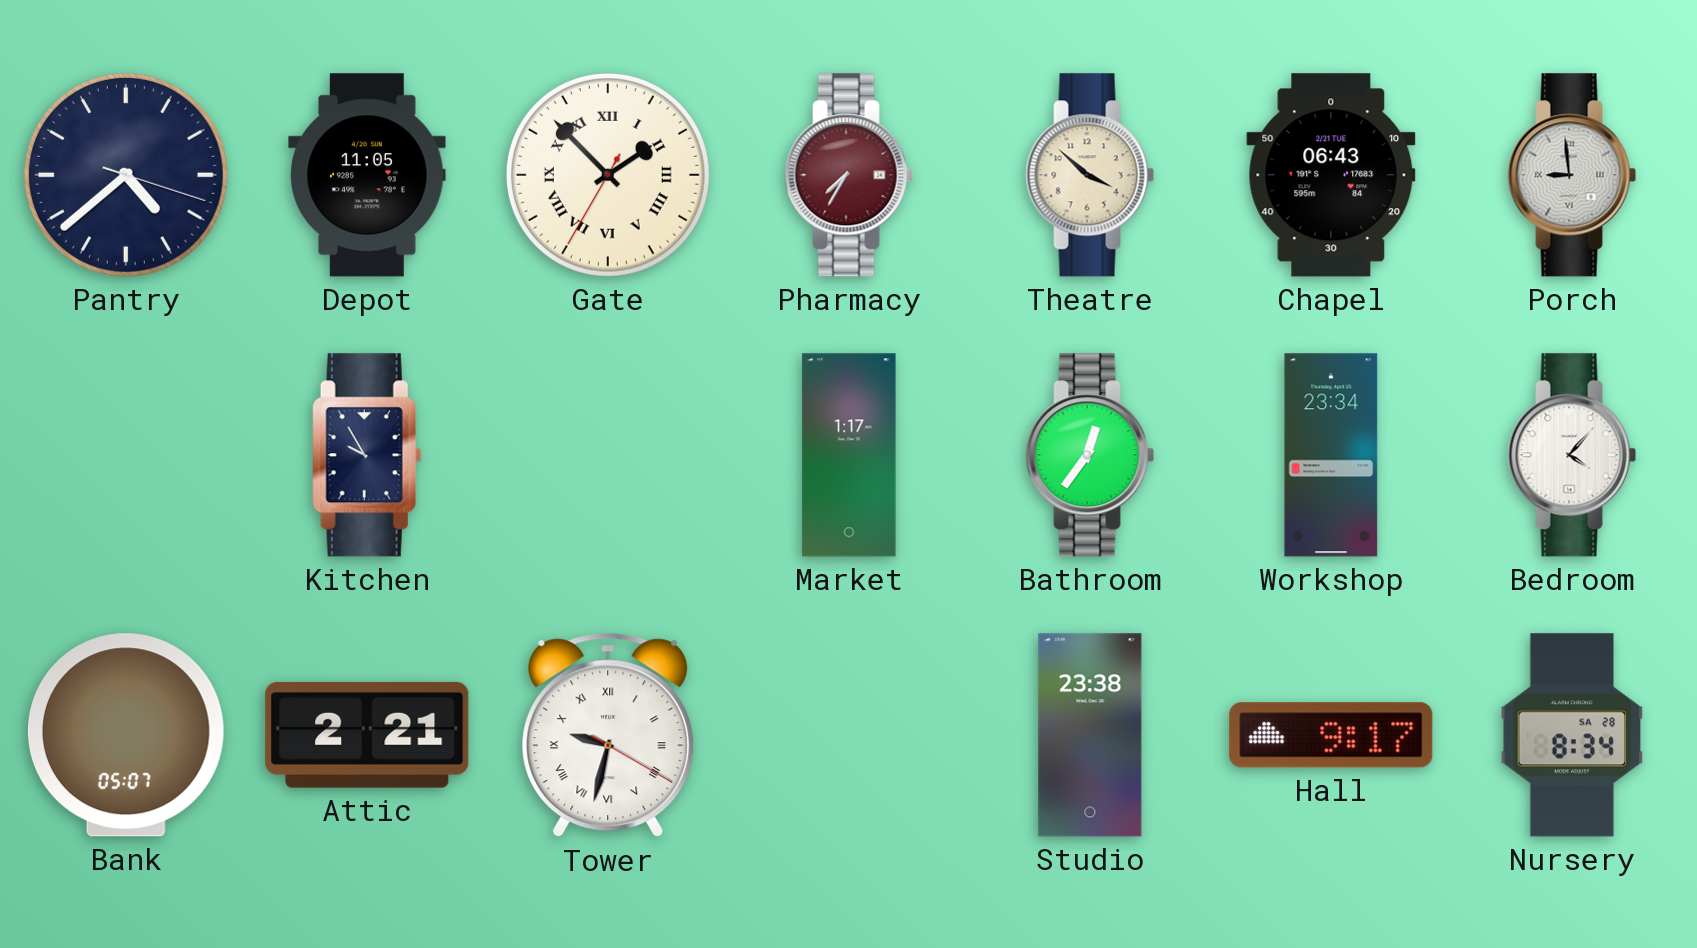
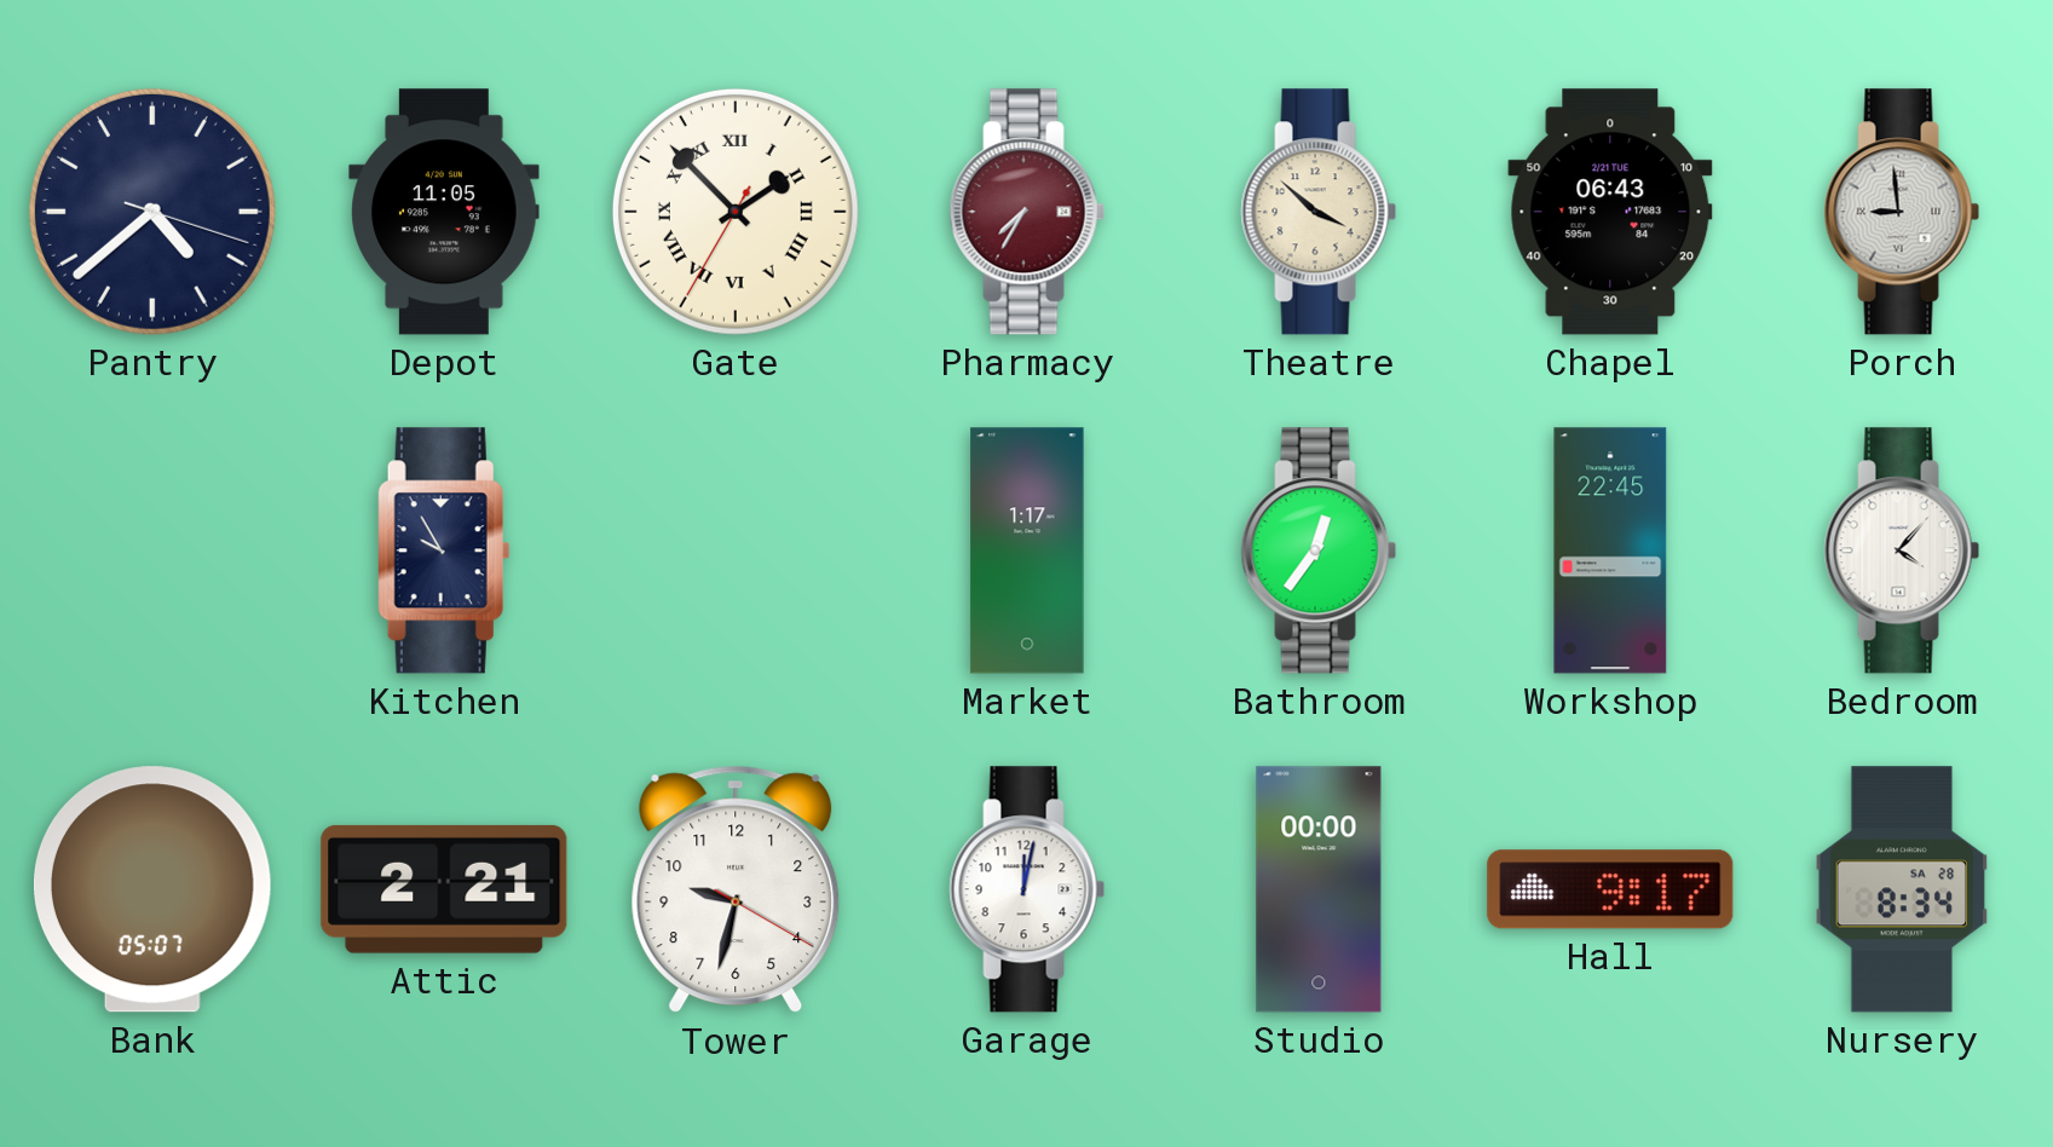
Workshop: 23:34 -> 22:45 (1610, 551)
Tower numerals: Roman -> Arabic (736, 889)
Garage: none -> 12:02 (1027, 889)
Studio: 23:38 -> 00:00 (1319, 889)
